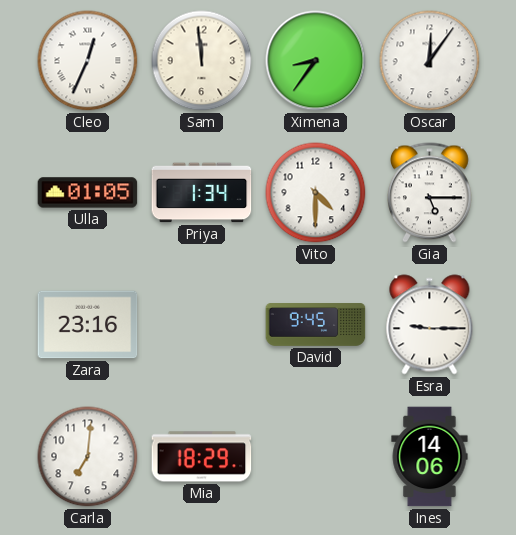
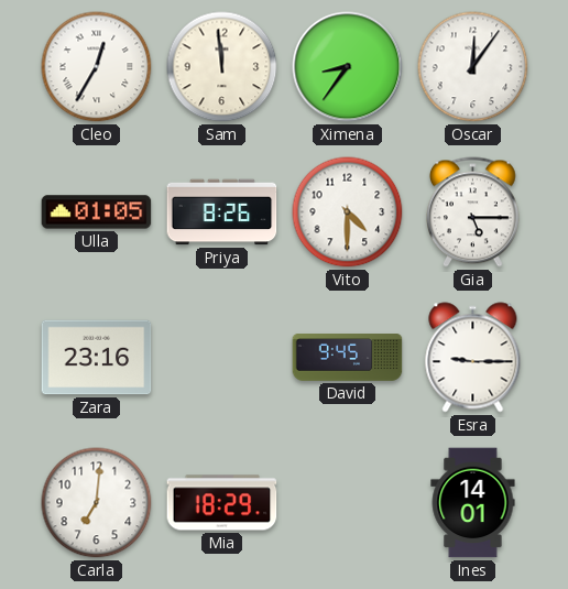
Cleo: 12:34 -> 12:35 (97, 67)
Priya: 1:34 -> 8:26 (222, 212)
Ines: 14:06 -> 14:01 (473, 503)
